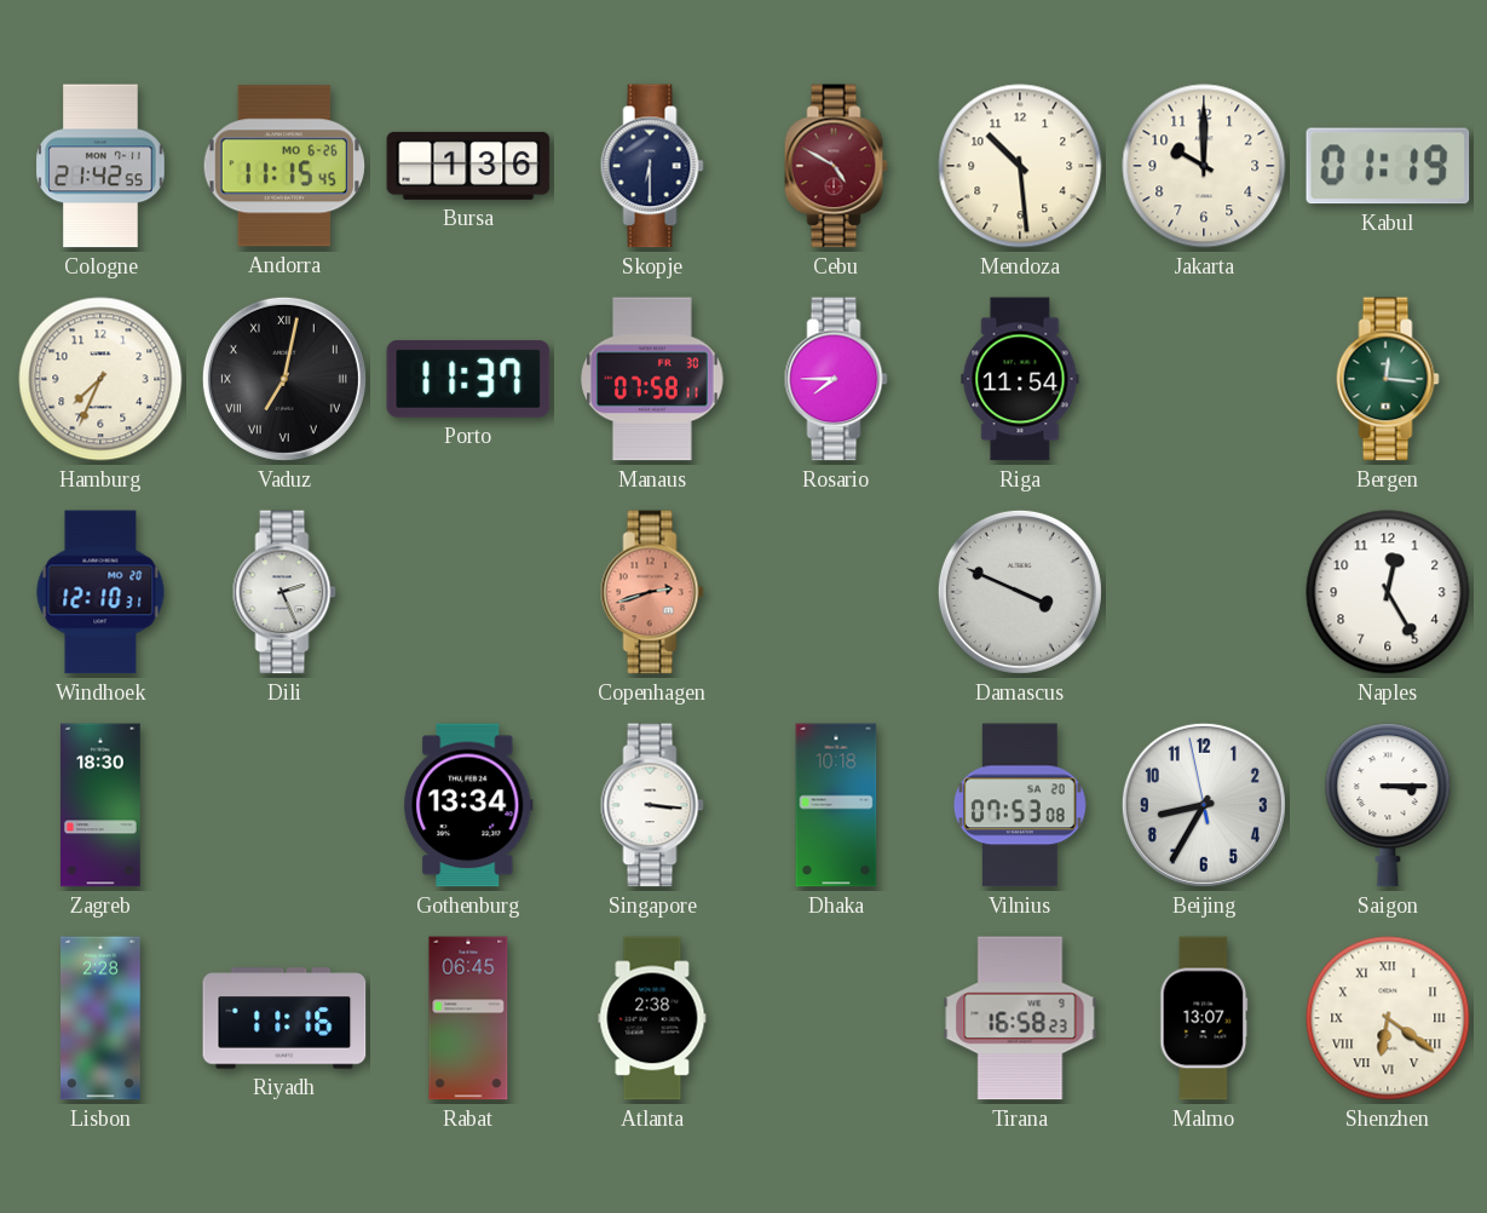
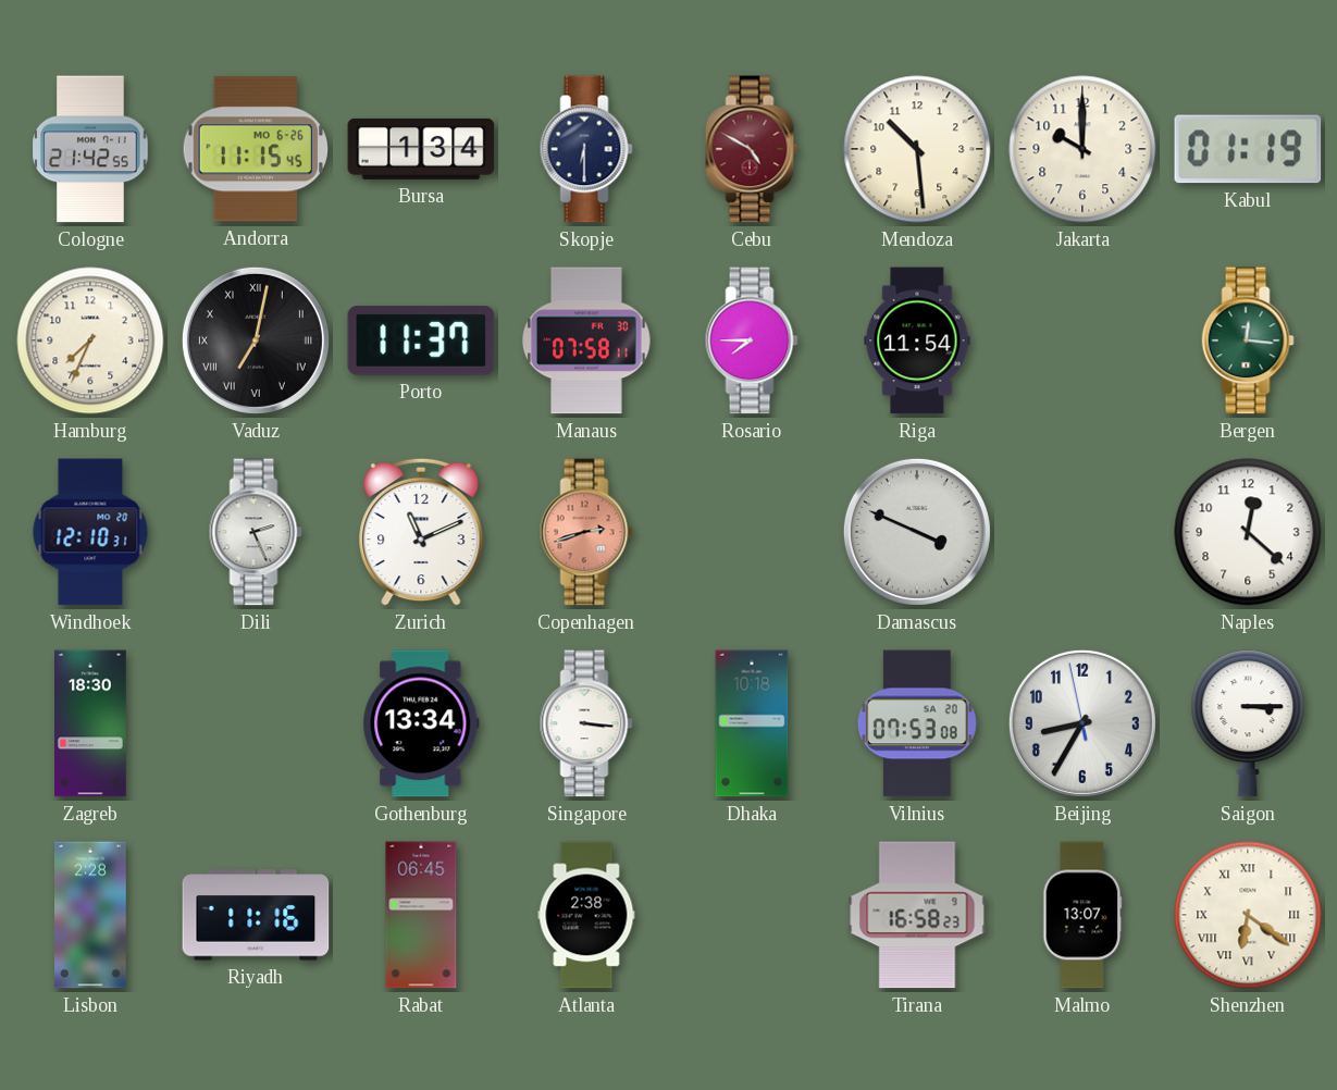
Bursa: 1:36 -> 1:34 (421, 149)
Zurich: none -> 11:11 (421, 532)
Naples: 12:25 -> 12:22 (1248, 532)
